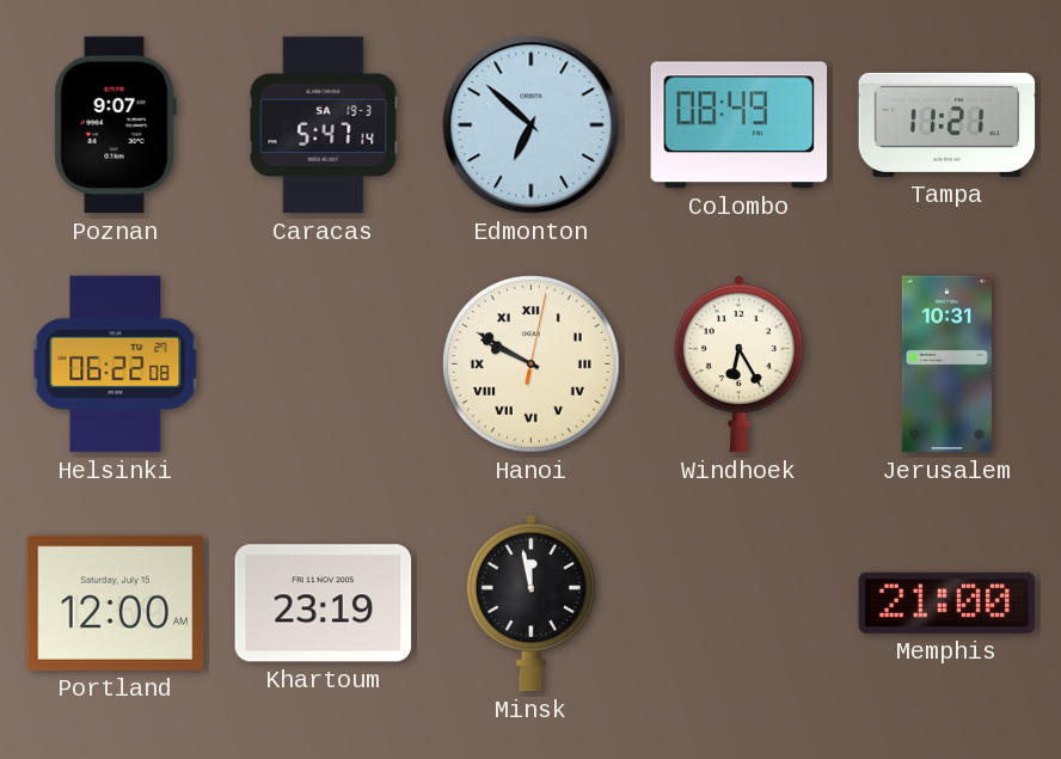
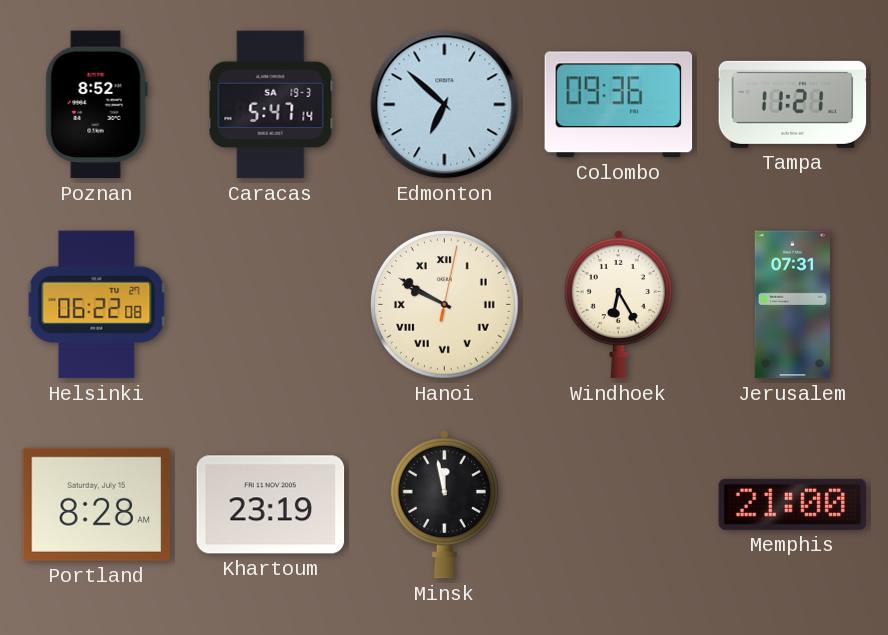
Poznan: 9:07 -> 8:52 (96, 105)
Colombo: 08:49 -> 09:36 (619, 105)
Jerusalem: 10:31 -> 07:31 (792, 305)
Portland: 12:00 -> 8:28 (97, 504)
